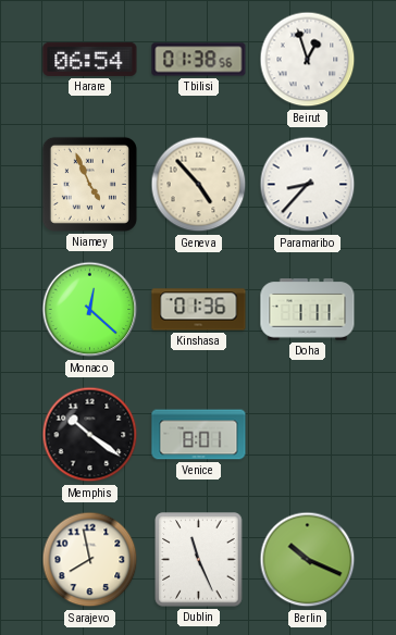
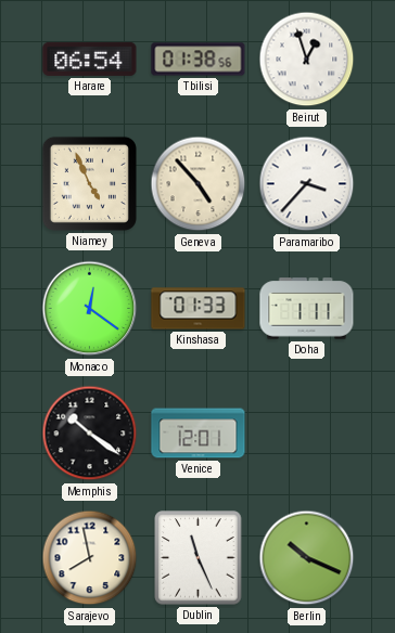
Paramaribo: 8:37 -> 3:37 (307, 184)
Monaco: 12:22 -> 12:21 (90, 309)
Kinshasa: 01:36 -> 01:33 (199, 309)
Venice: 8:01 -> 12:01 (199, 434)
